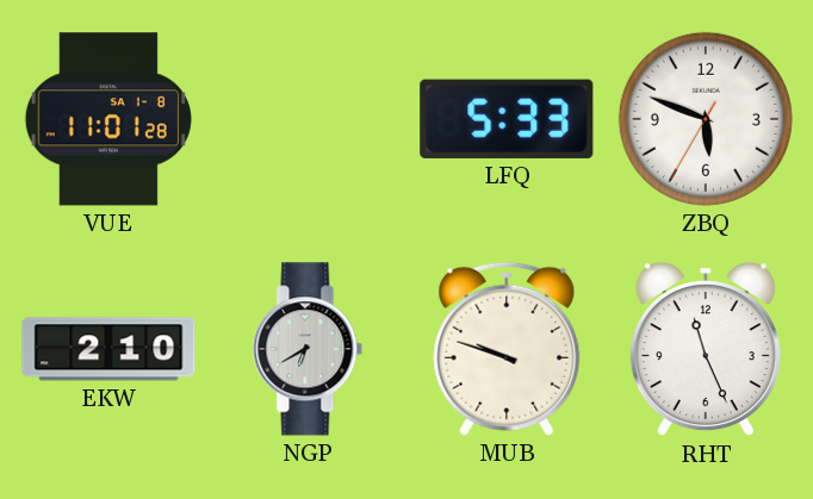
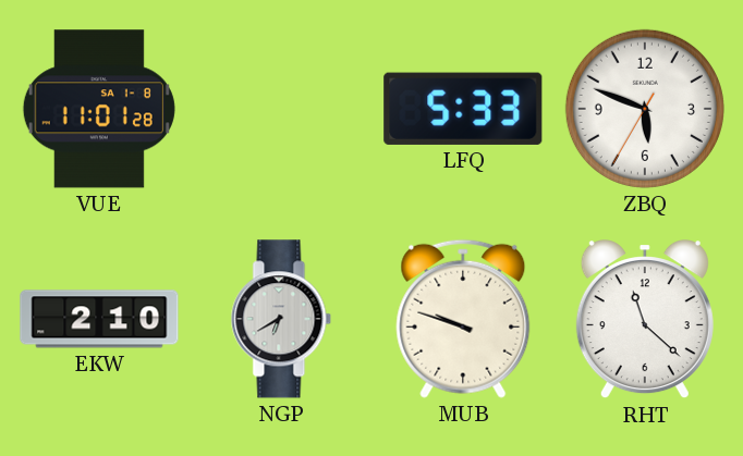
RHT: 11:26 -> 11:22 (645, 320)
